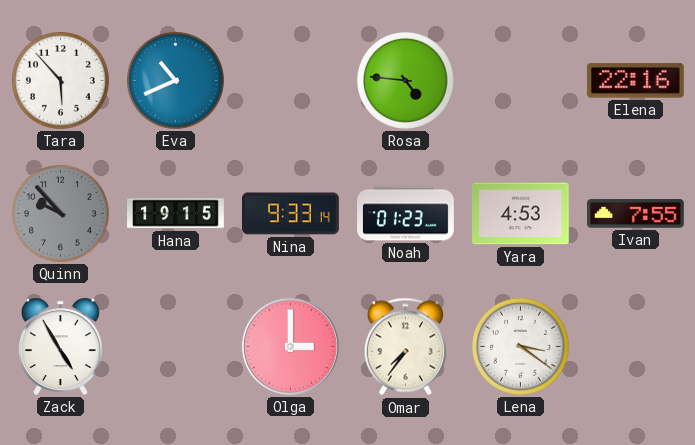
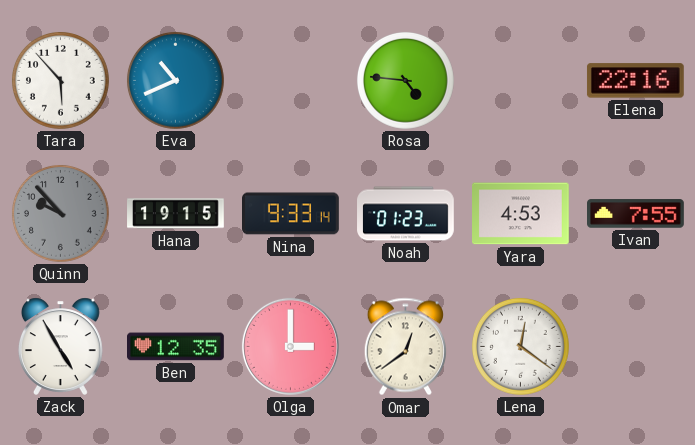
Ben: none -> 12:35 (176, 347)
Omar: 7:36 -> 12:39 (405, 347)
Lena: 3:21 -> 12:21 (521, 347)
